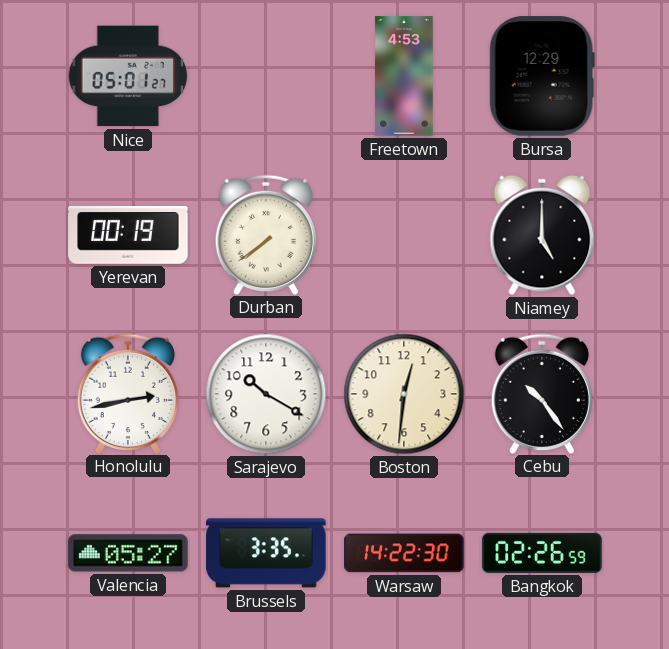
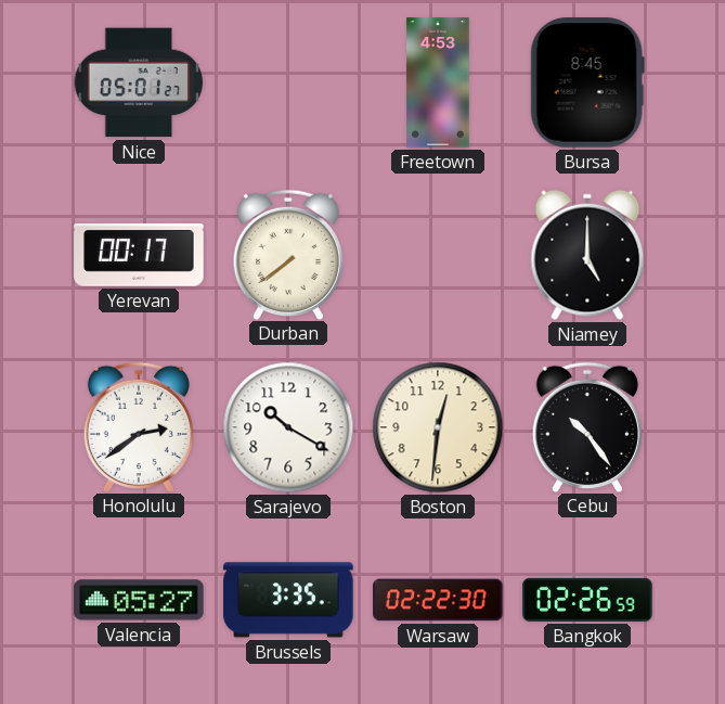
Bursa: 12:29 -> 8:45 (587, 82)
Yerevan: 00:19 -> 00:17 (139, 255)
Honolulu: 2:43 -> 2:39 (139, 426)
Warsaw: 14:22 -> 02:22 (438, 600)
